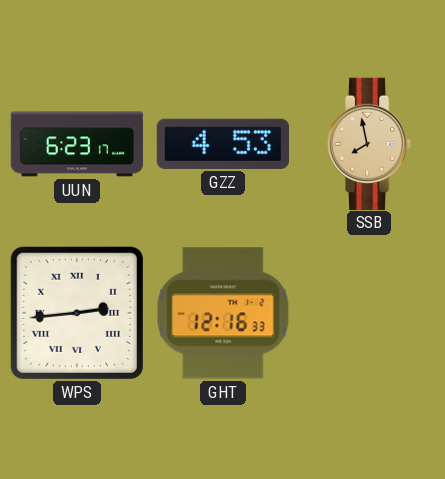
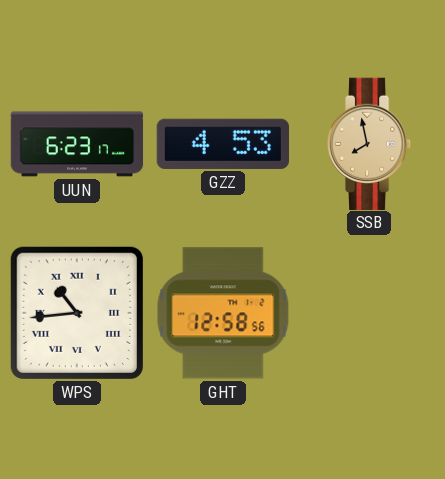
WPS: 2:44 -> 10:44 (77, 313)
GHT: 12:16 -> 12:58 (223, 313)
